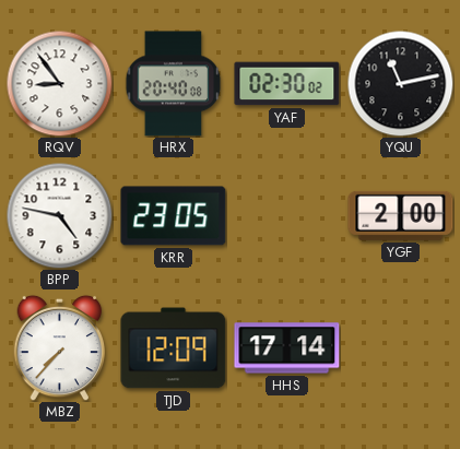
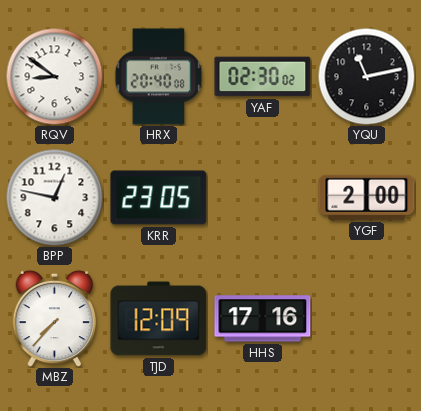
RQV: 8:54 -> 8:51 (54, 76)
BPP: 4:47 -> 12:47 (54, 197)
HHS: 17:14 -> 17:16 (263, 319)
